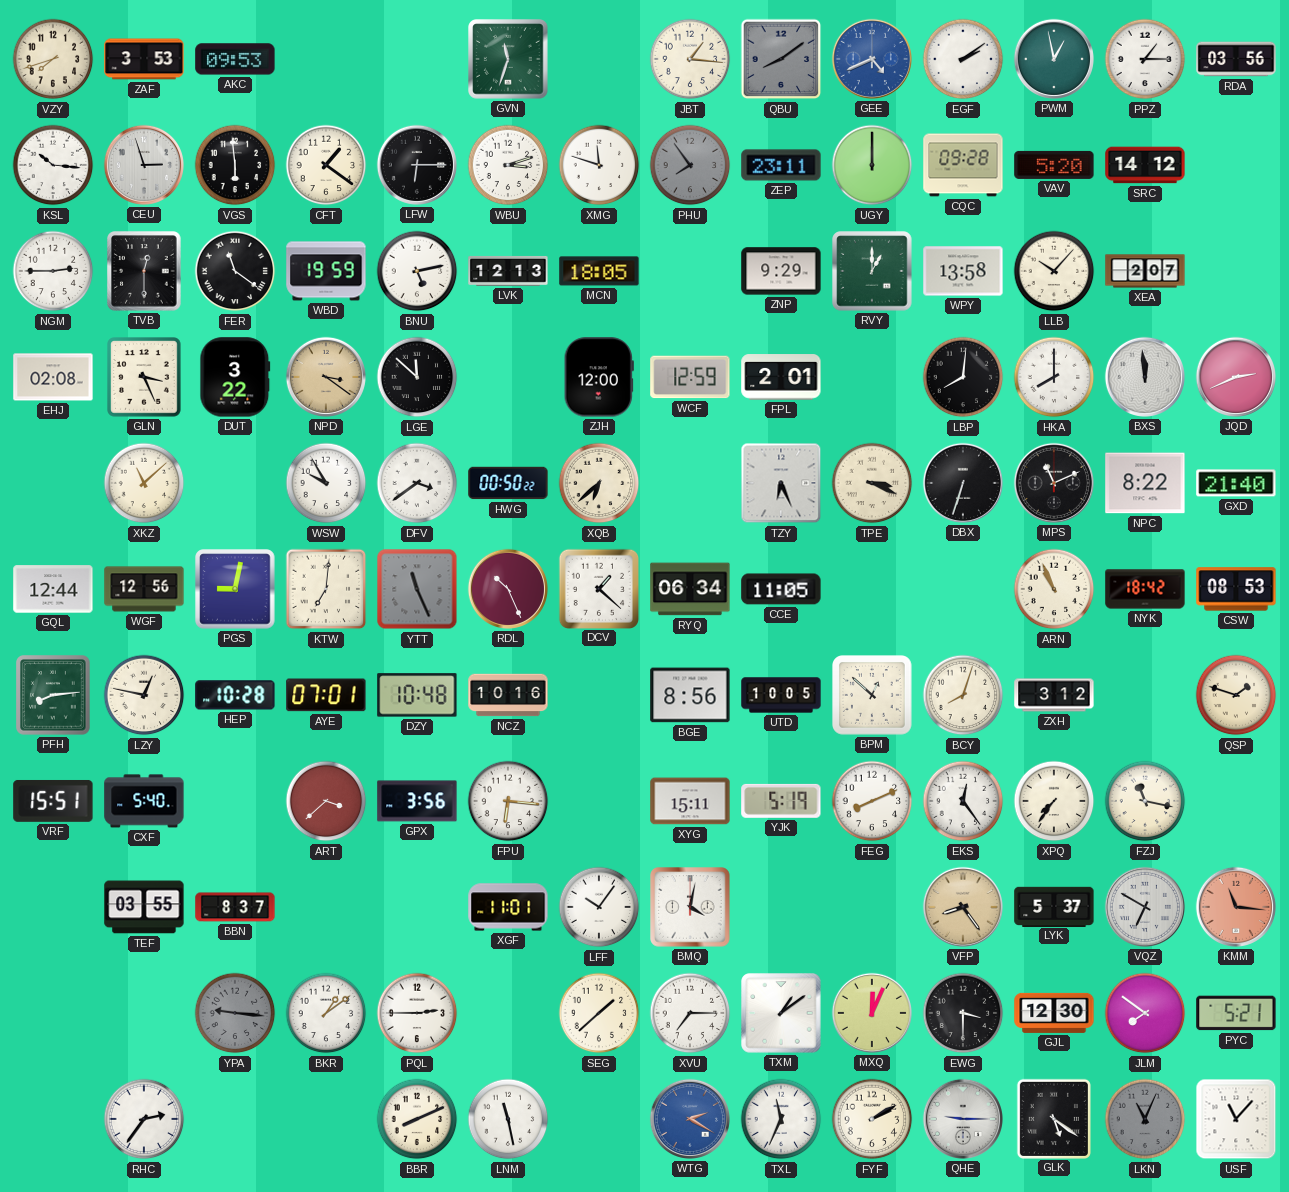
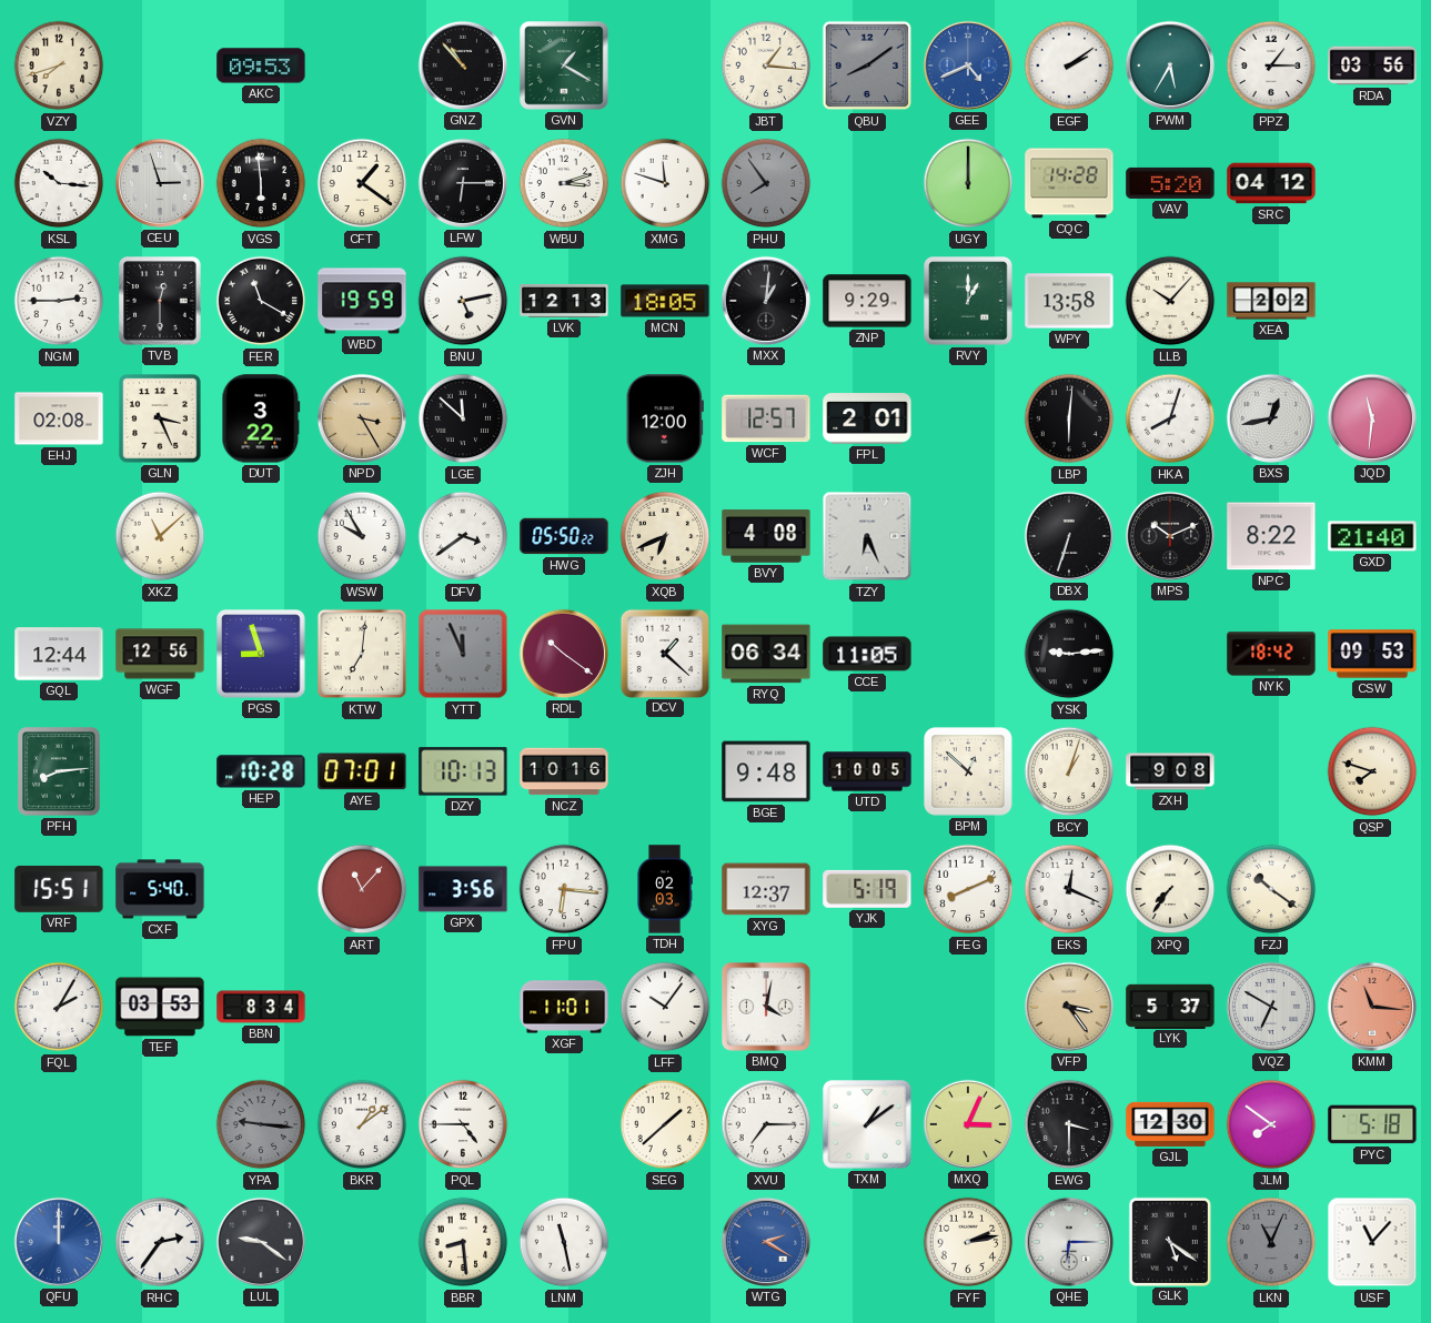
ZAF: 3:53 -> none (144, 59)
GNZ: none -> 10:53 (463, 65)
GVN: 11:33 -> 1:20 (564, 65)
PWM: 12:58 -> 5:35 (1170, 65)
ZEP: 23:11 -> none (781, 165)
CQC: 09:28 -> 14:28 (1069, 183)
SRC: 14:12 -> 04:12 (1271, 183)
FER: 11:21 -> 11:20 (261, 301)
MXX: none -> 1:01 (766, 301)
XEA: 2:07 -> 2:02 (1271, 301)
NPD: 3:21 -> 3:25 (362, 418)
WCF: 12:59 -> 12:57 (766, 418)
LBP: 8:01 -> 6:01 (1069, 418)
HKA: 8:00 -> 8:03 (1170, 418)
BXS: 11:59 -> 12:43 (1271, 418)
JQD: 2:41 -> 11:31 (1372, 418)
HWG: 00:50 -> 05:50 (564, 536)
XQB: 6:38 -> 6:41 (665, 536)
BVY: none -> 4:08 (766, 536)
TPE: 3:19 -> none (872, 483)
MPS: 11:11 -> 10:11 (1170, 536)
PGS: 9:02 -> 8:57 (261, 654)
YTT: 11:26 -> 11:56 (463, 654)
RDL: 10:26 -> 10:21 (564, 654)
YSK: none -> 9:14 (1069, 654)
ARN: 10:56 -> none (1054, 589)
CSW: 08:53 -> 09:53 (1372, 654)
LZY: 12:47 -> none (144, 695)
DZY: 10:48 -> 10:13 (463, 771)
BGE: 8:56 -> 9:48 (766, 771)
BCY: 8:03 -> 1:03 (1069, 771)
ZXH: 3:12 -> 9:08 (1170, 771)
QSP: 1:48 -> 7:48 (1372, 771)
ART: 3:38 -> 11:07 (362, 889)
TDH: none -> 02:03 (665, 889)
XYG: 15:11 -> 12:37 (766, 889)
EKS: 12:24 -> 12:19 (1069, 889)
FZJ: 11:17 -> 10:21 (1271, 889)
FQL: none -> 2:05 (59, 1007)
TEF: 03:55 -> 03:53 (160, 1007)
BBN: 8:37 -> 8:34 (261, 1007)
VFP: 8:24 -> 3:24 (1069, 1007)
PQL: 2:45 -> 4:45 (463, 1124)
MXQ: 12:04 -> 3:04 (968, 1124)
PYC: 5:21 -> 5:18 (1372, 1124)
QFU: none -> 12:00 (59, 1242)
LUL: none -> 9:21 (261, 1242)
BBR: 8:11 -> 8:29 (463, 1242)
TXL: 11:34 -> none (781, 1119)
FYF: 2:10 -> 2:13 (968, 1242)
QHE: 9:15 -> 6:15 (1069, 1242)
